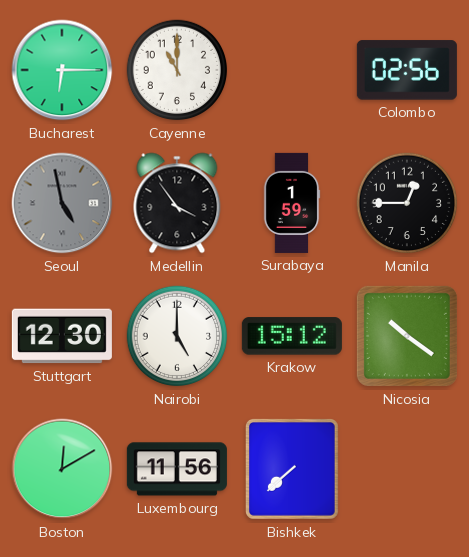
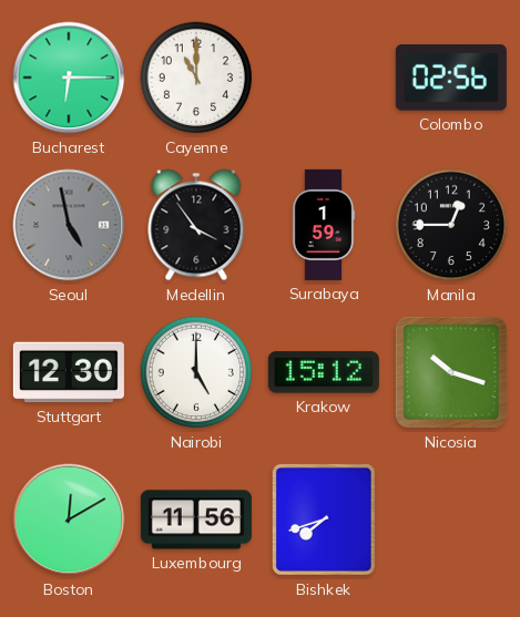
Nicosia: 10:21 -> 10:18 (451, 372)
Bishkek: 7:38 -> 7:42 (324, 521)
